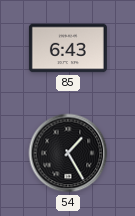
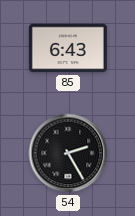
54: 1:25 -> 2:25 (68, 153)
